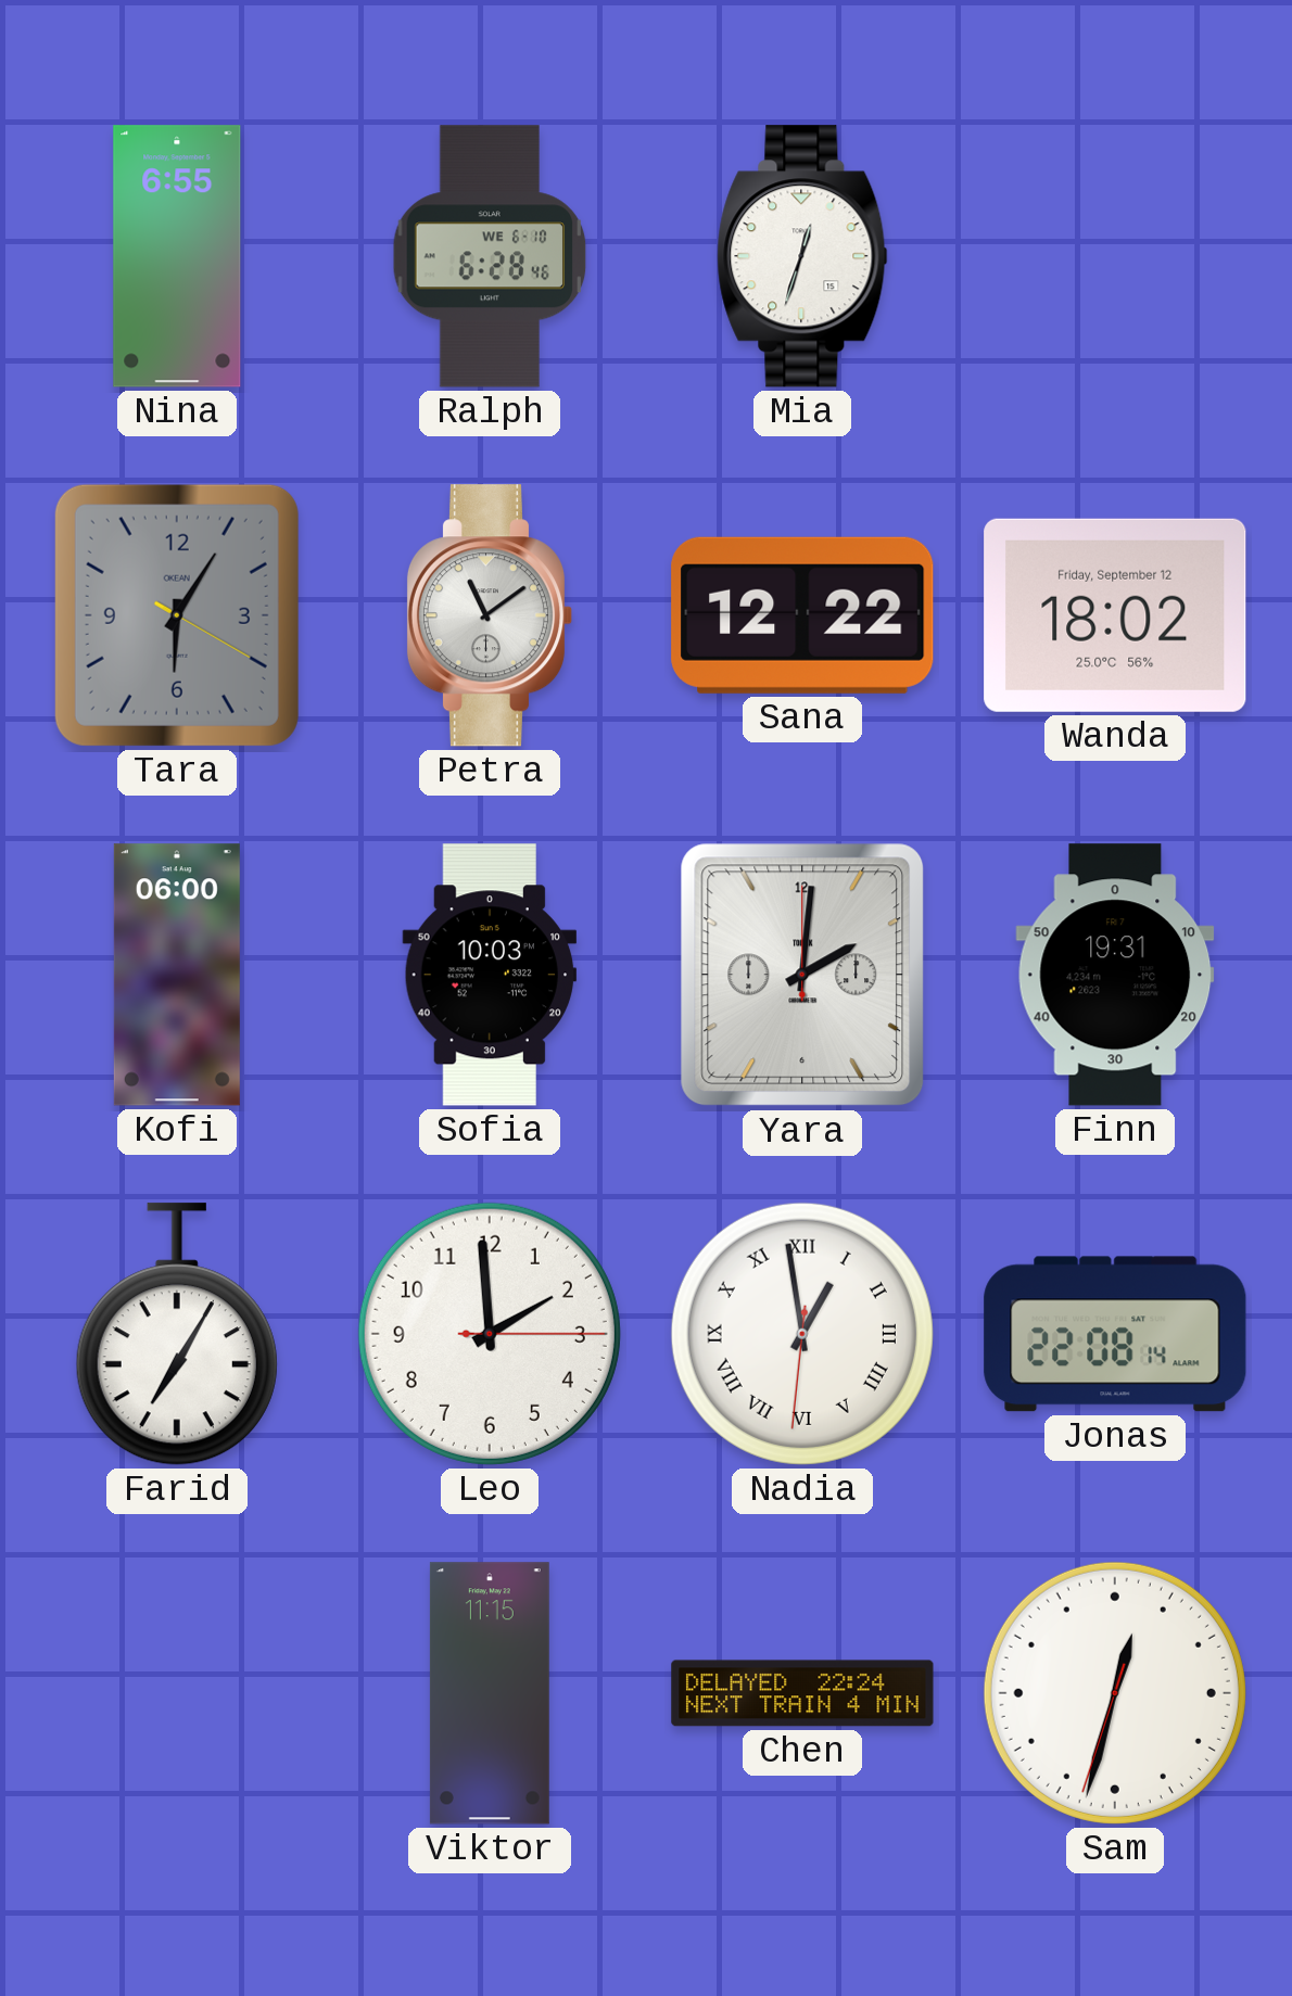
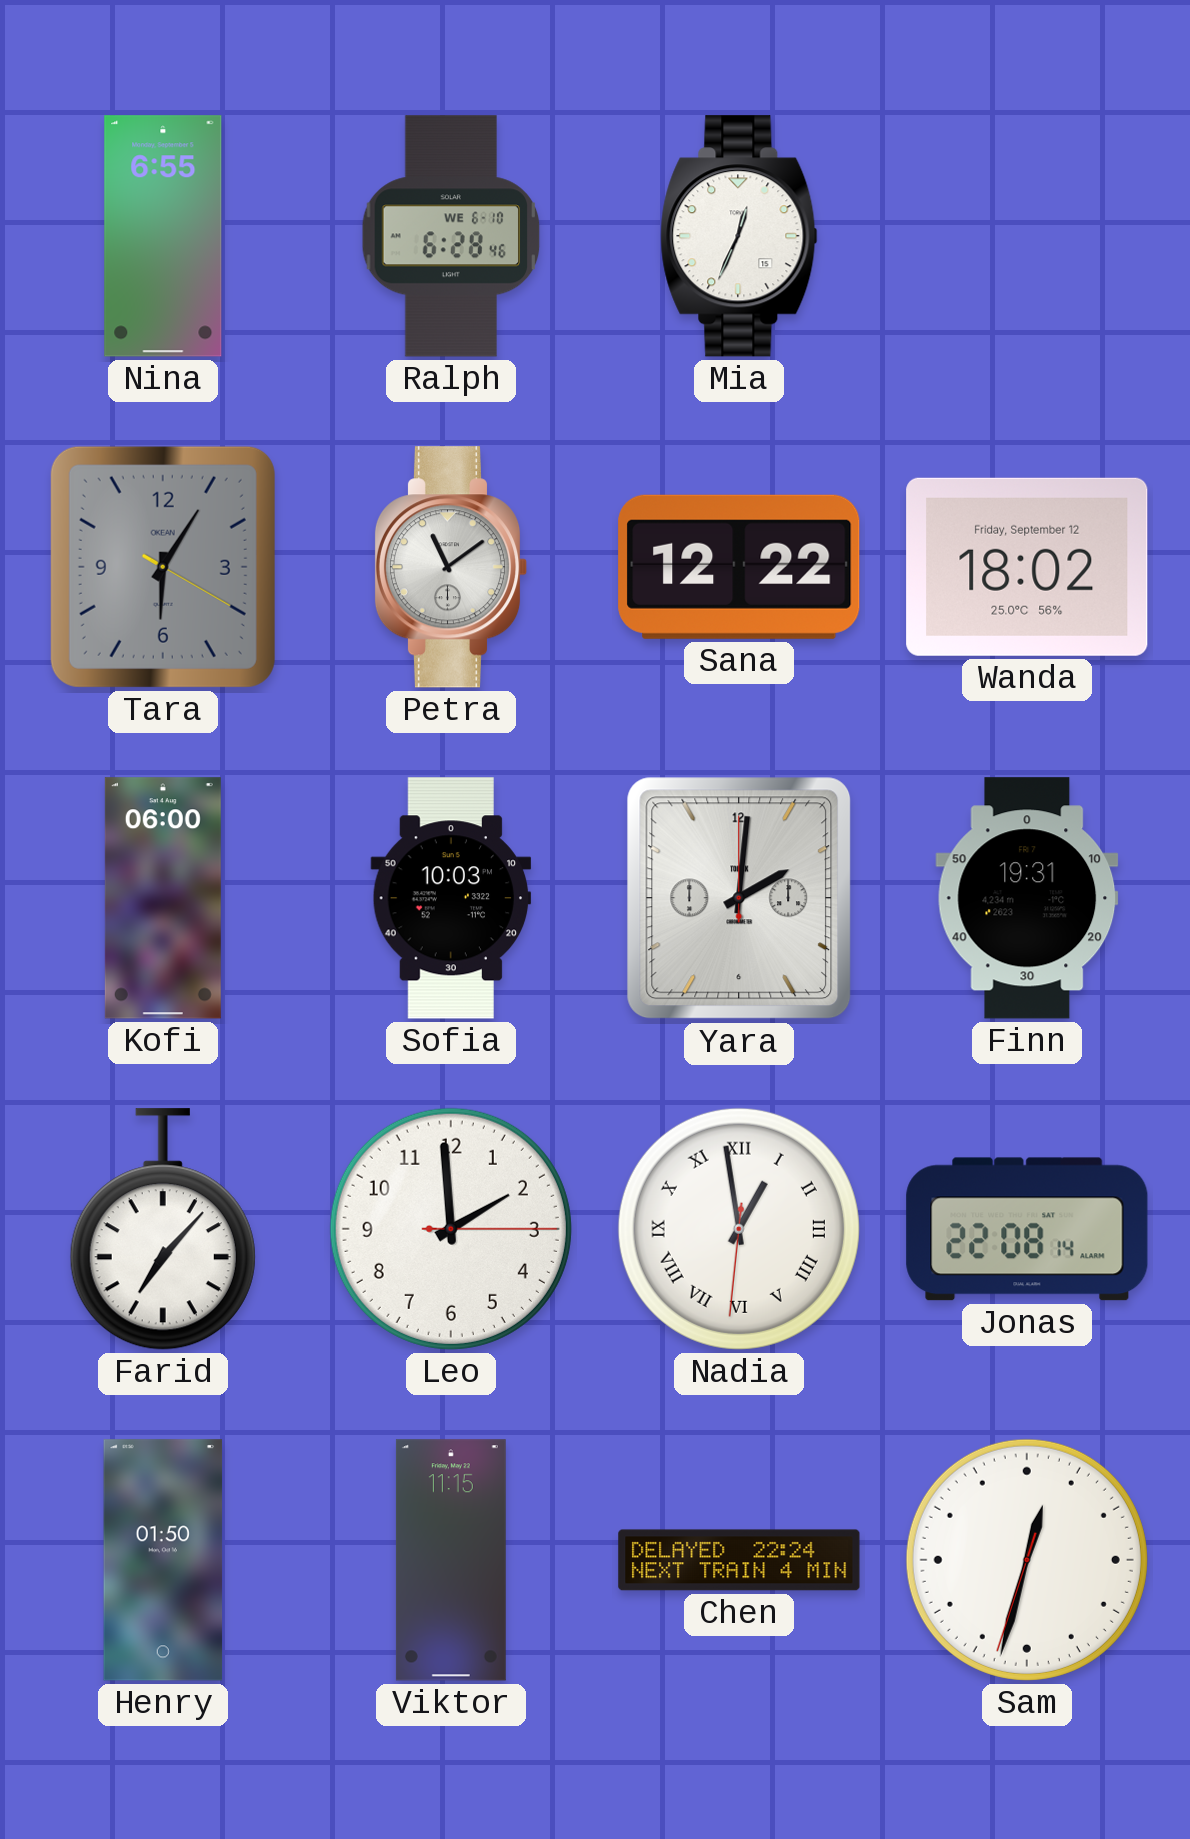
Mia: 12:33 -> 12:34 (739, 236)
Farid: 7:05 -> 7:07 (163, 1229)
Henry: none -> 01:50 (163, 1560)
